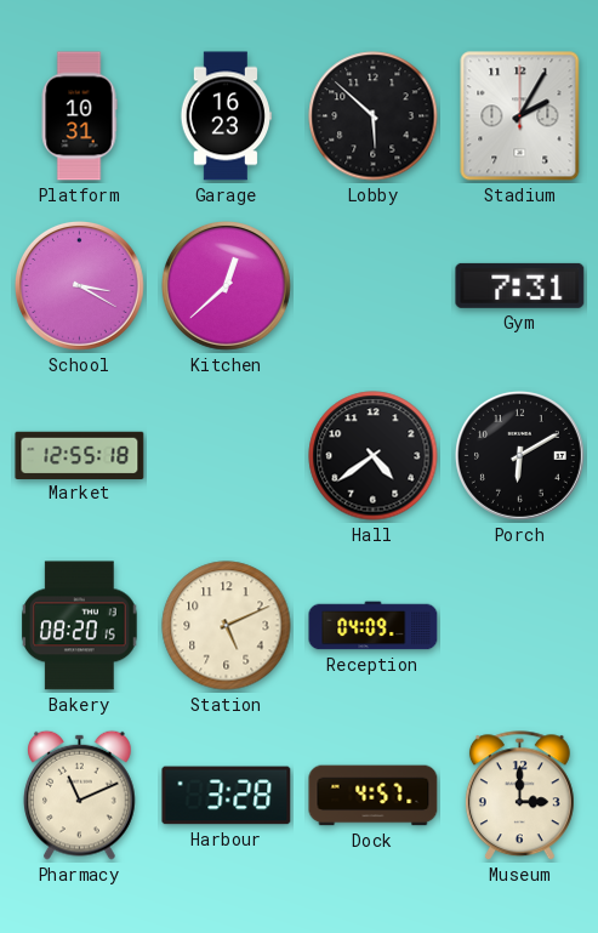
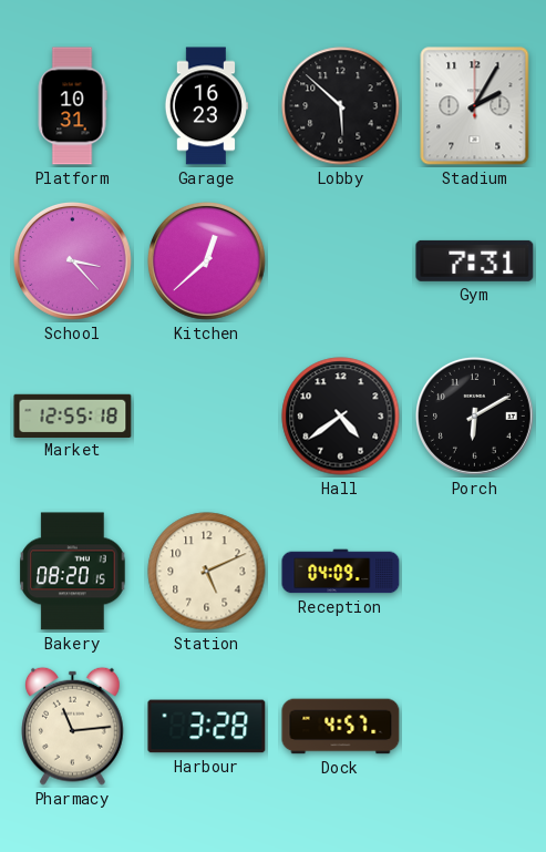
School: 3:20 -> 3:23 (73, 261)
Pharmacy: 11:11 -> 11:14 (73, 726)
Museum: 3:00 -> none (519, 796)
